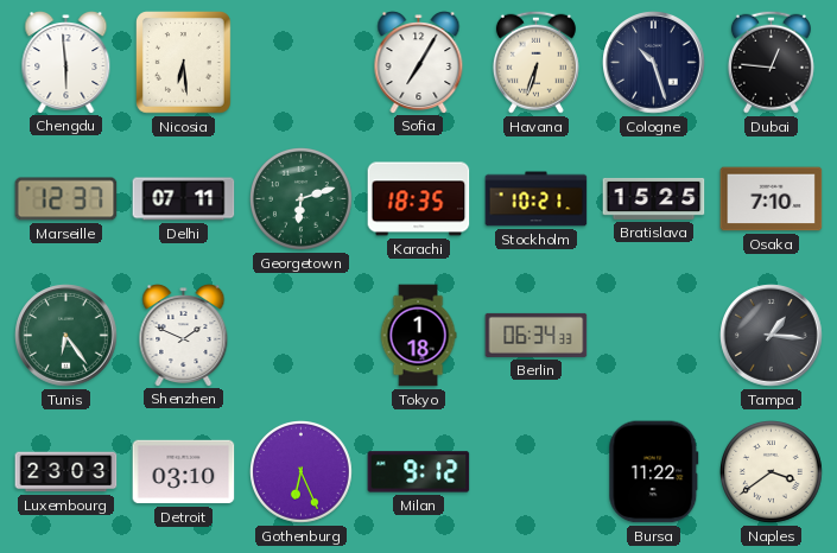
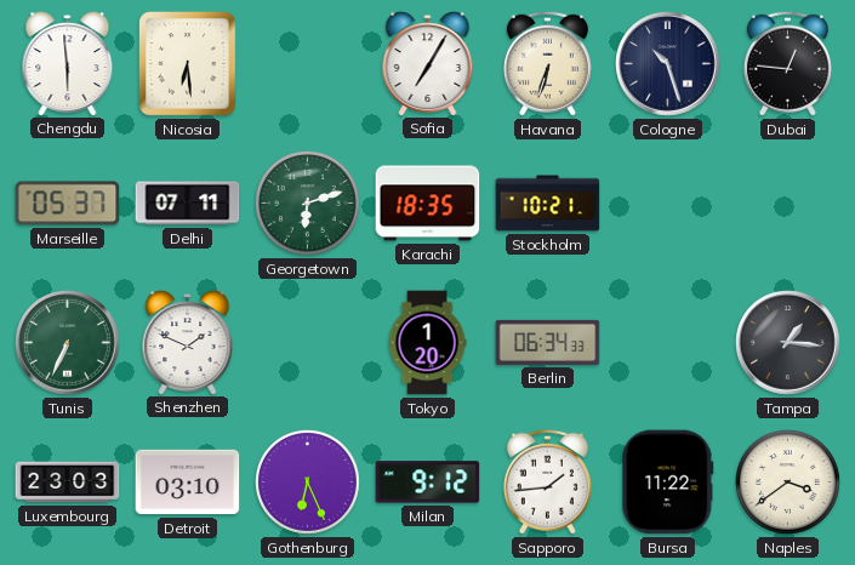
Marseille: 12:37 -> 05:37 (68, 204)
Bratislava: 15:25 -> none (654, 198)
Osaka: 7:10 -> none (772, 199)
Tunis: 6:24 -> 6:34 (68, 343)
Tokyo: 1:18 -> 1:20 (427, 343)
Sapporo: none -> 1:44 (547, 481)
